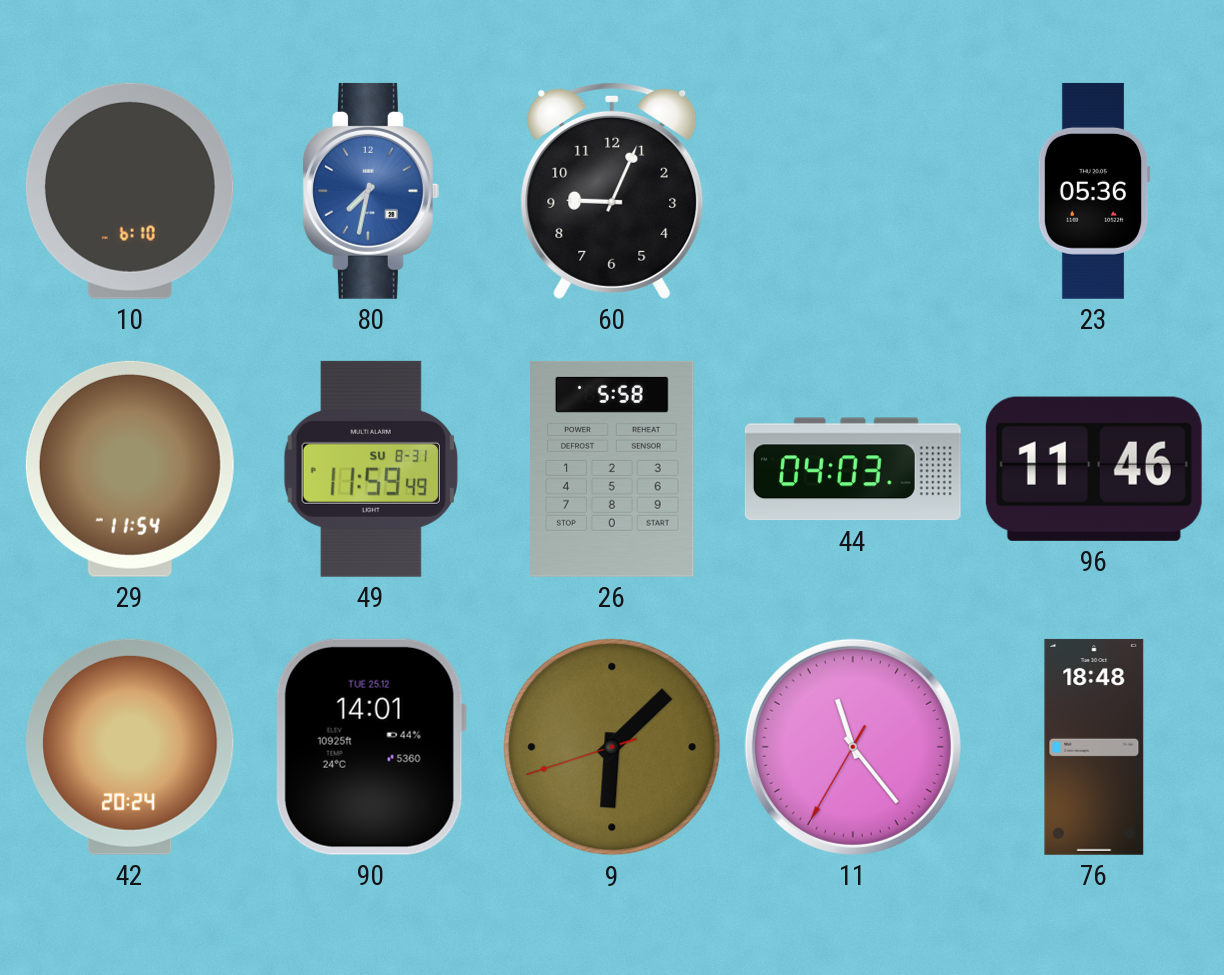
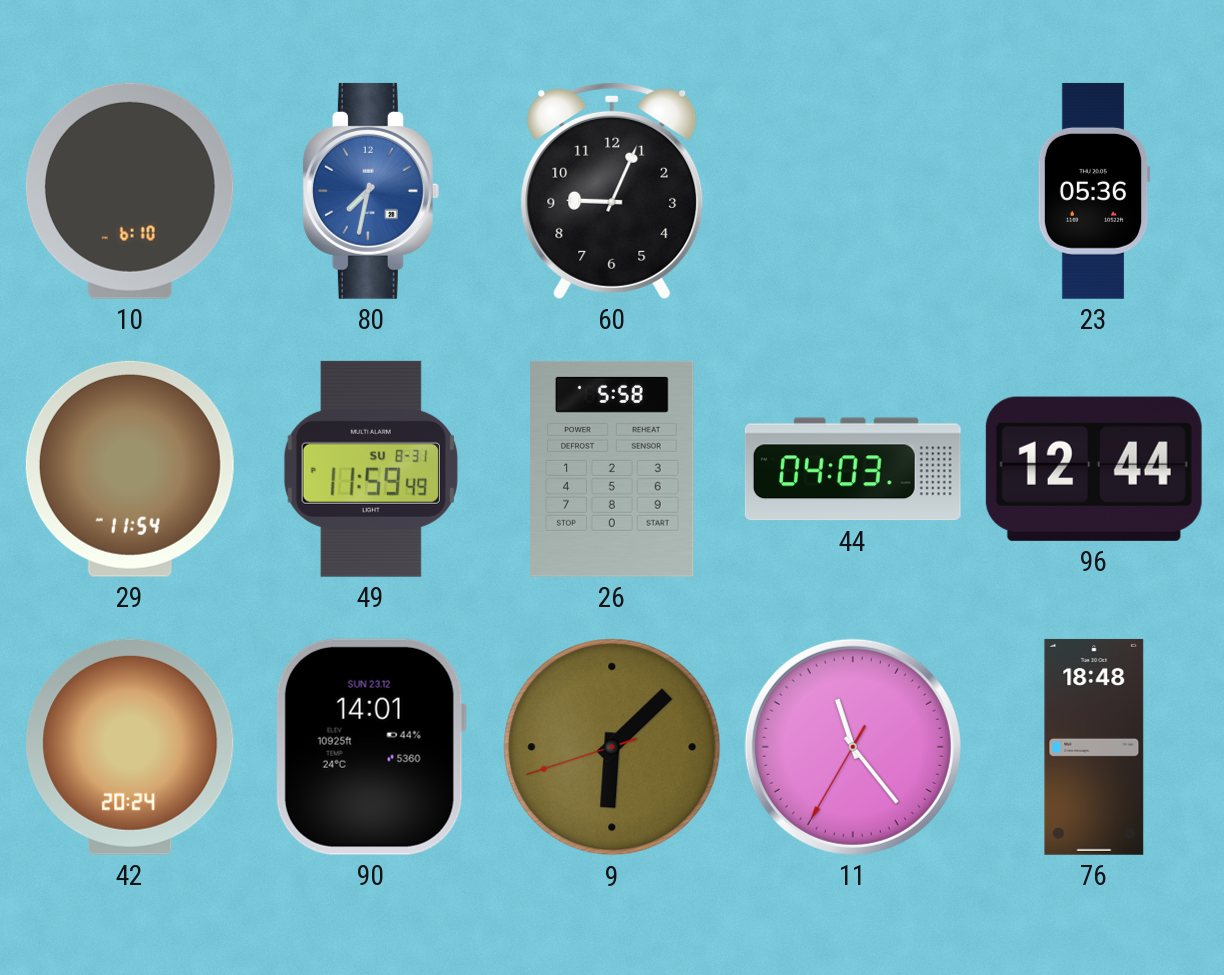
96: 11:46 -> 12:44 (1094, 469)
90 date: TUE 25.12 -> SUN 23.12 (371, 747)
